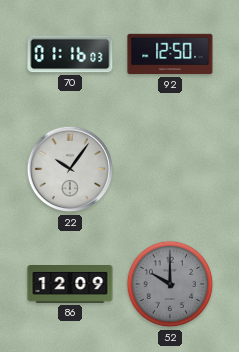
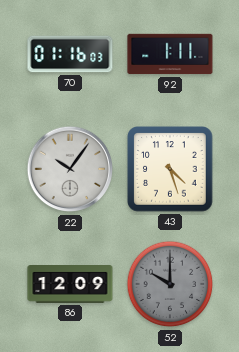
92: 12:50 -> 1:11 (170, 54)
43: none -> 4:27 (170, 169)
